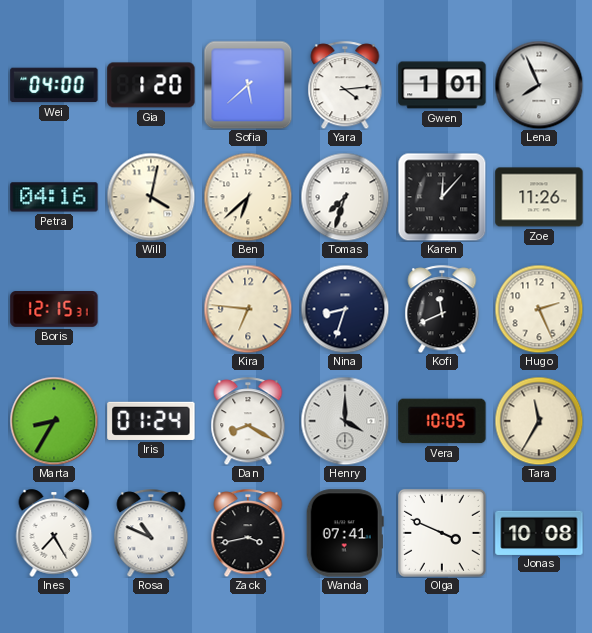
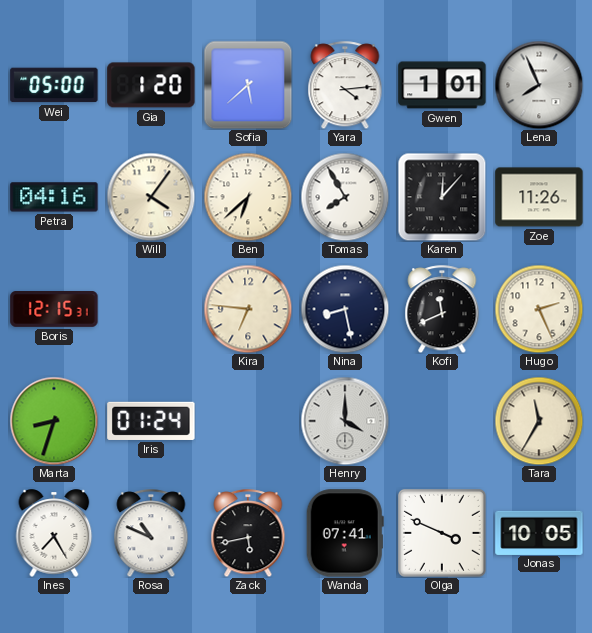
Wei: 04:00 -> 05:00 (54, 85)
Will: 4:02 -> 4:06 (151, 197)
Tomas: 7:33 -> 7:55 (345, 197)
Nina: 8:33 -> 8:28 (345, 309)
Marta: 8:35 -> 8:33 (54, 421)
Dan: 8:20 -> none (248, 421)
Vera: 10:05 -> none (442, 421)
Zack: 3:43 -> 5:43 (248, 533)
Jonas: 10:08 -> 10:05 (539, 532)
